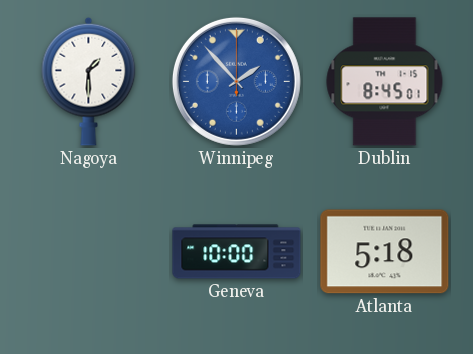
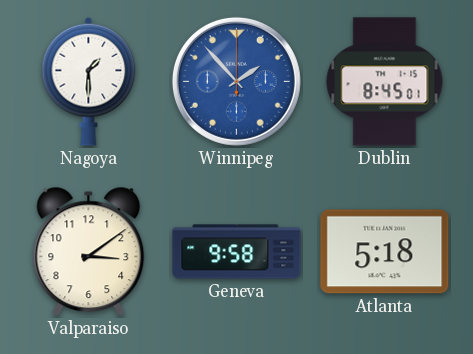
Valparaiso: none -> 3:09 (89, 252)
Geneva: 10:00 -> 9:58 (237, 252)
